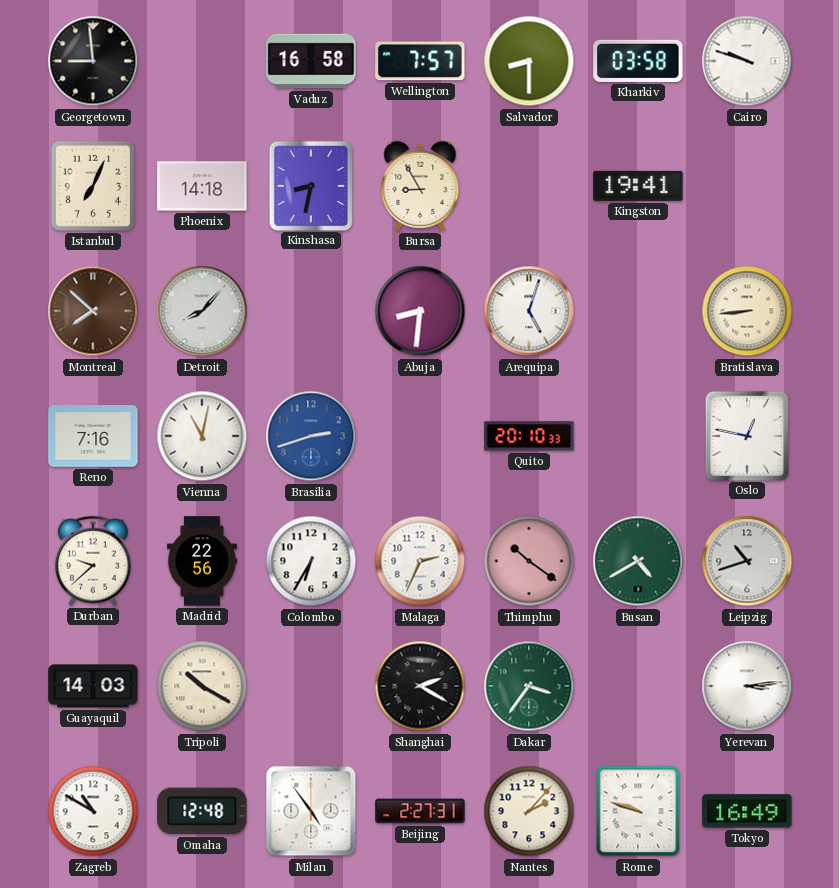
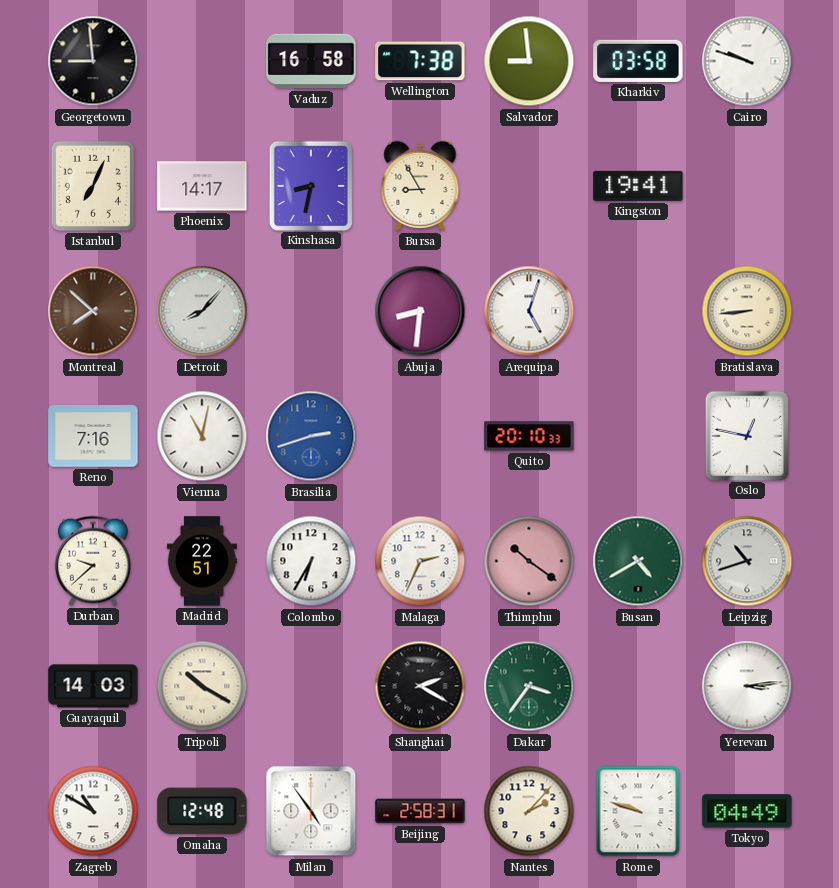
Wellington: 7:57 -> 7:38 (420, 61)
Salvador: 8:30 -> 8:59 (529, 61)
Phoenix: 14:18 -> 14:17 (202, 186)
Madrid: 22:56 -> 22:51 (202, 561)
Beijing: 2:27 -> 2:58 (420, 811)
Tokyo: 16:49 -> 04:49 (747, 811)
